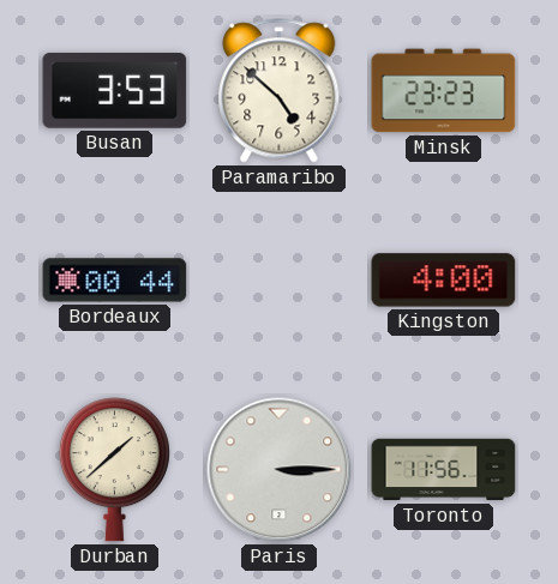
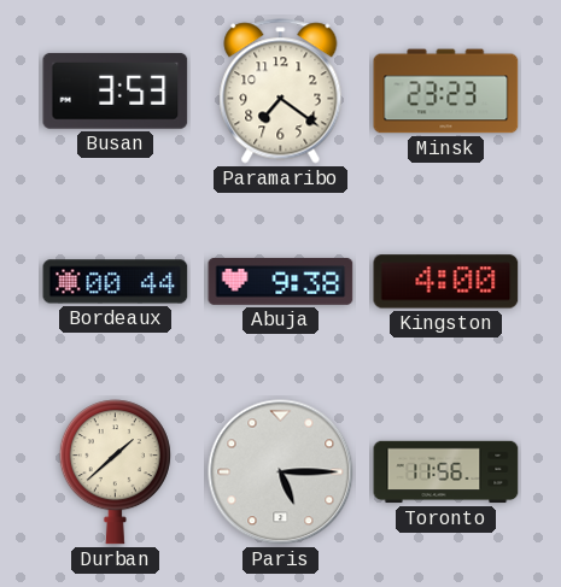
Paramaribo: 4:52 -> 7:21 (281, 92)
Abuja: none -> 9:38 (281, 281)
Paris: 3:15 -> 5:15 (281, 472)
